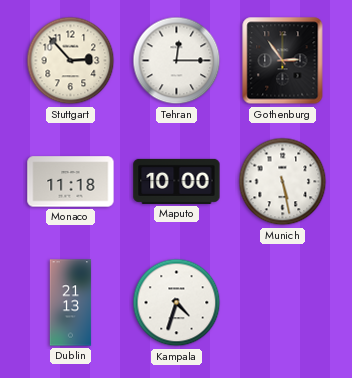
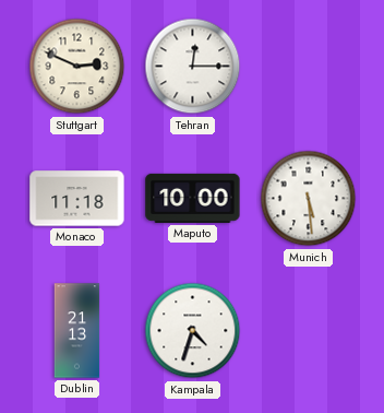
Stuttgart: 2:53 -> 2:49 (77, 67)
Gothenburg: 2:54 -> none (283, 61)
Munich: 5:28 -> 5:29 (309, 199)
